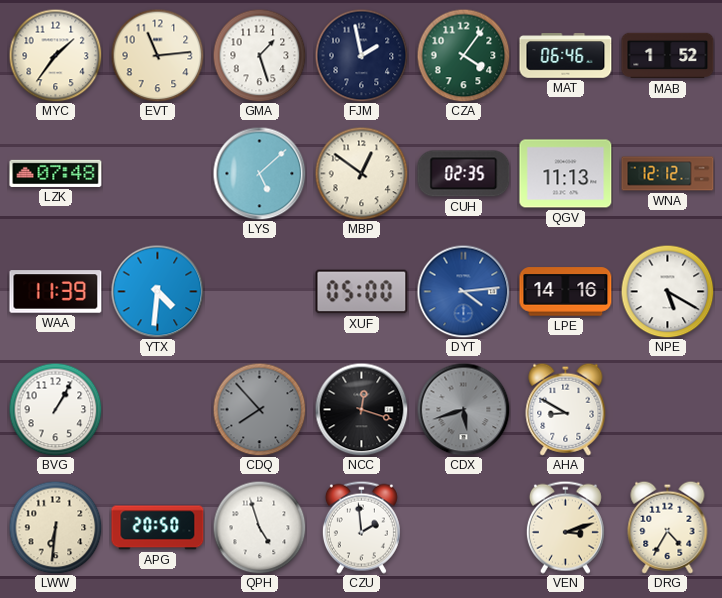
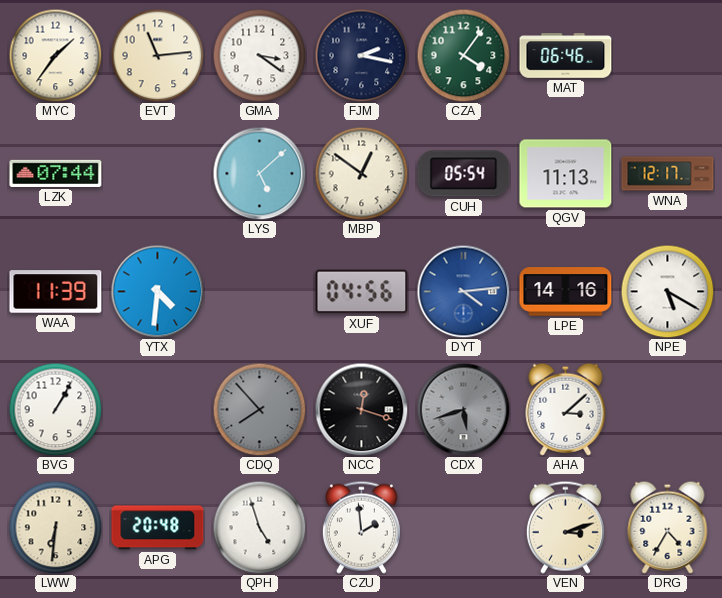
GMA: 1:27 -> 3:21 (259, 55)
FJM: 1:58 -> 2:17 (361, 55)
MAB: 1:52 -> none (668, 56)
LZK: 07:48 -> 07:44 (56, 173)
CUH: 02:35 -> 05:54 (464, 174)
WNA: 12:12 -> 12:17 (668, 174)
XUF: 05:00 -> 04:56 (362, 292)
AHA: 8:50 -> 3:08 (566, 409)
APG: 20:50 -> 20:48 (158, 528)
